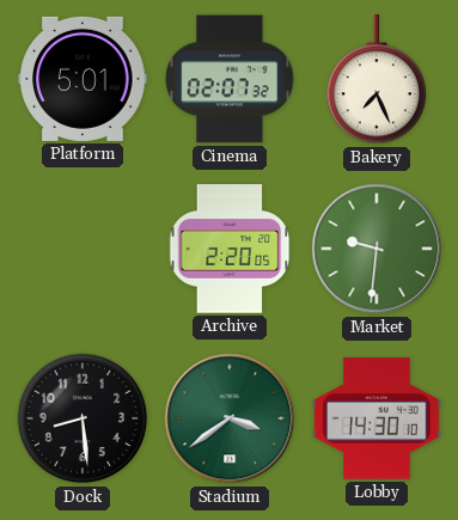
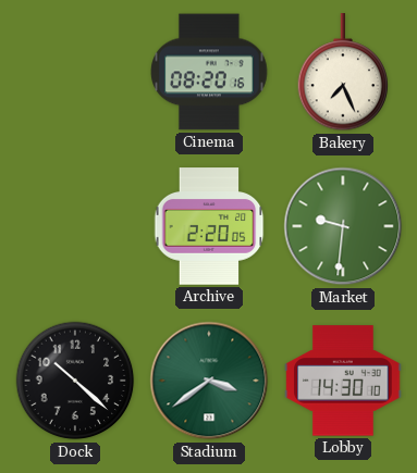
Platform: 5:01 -> none (83, 79)
Cinema: 02:07 -> 08:20 (209, 72)
Dock: 8:29 -> 10:22 (75, 381)
